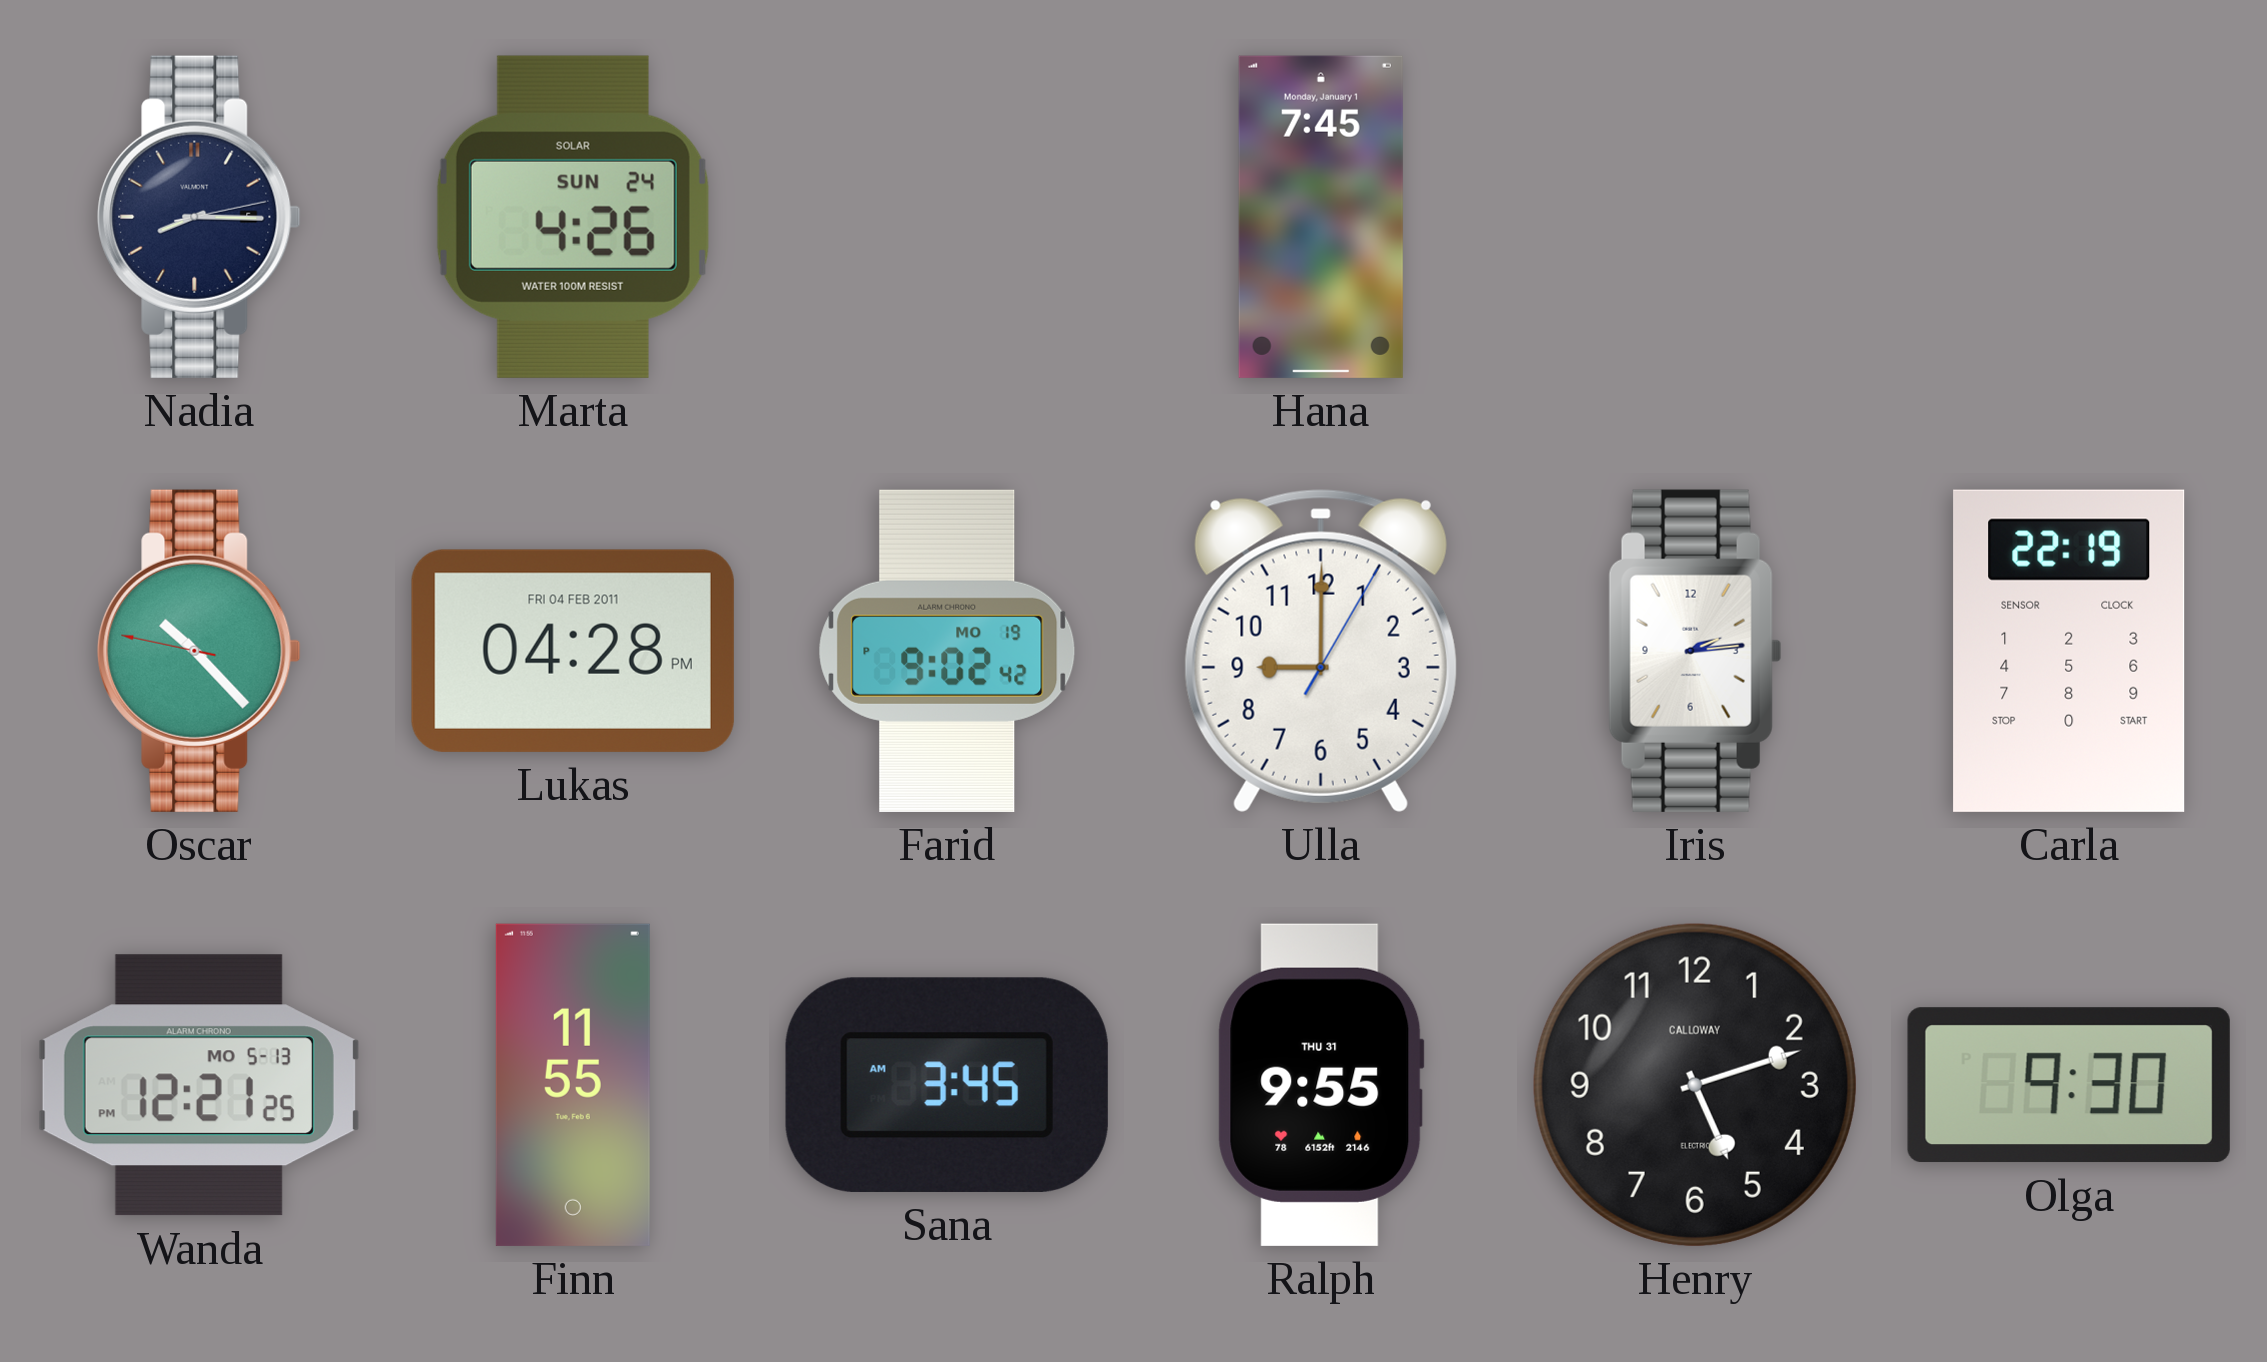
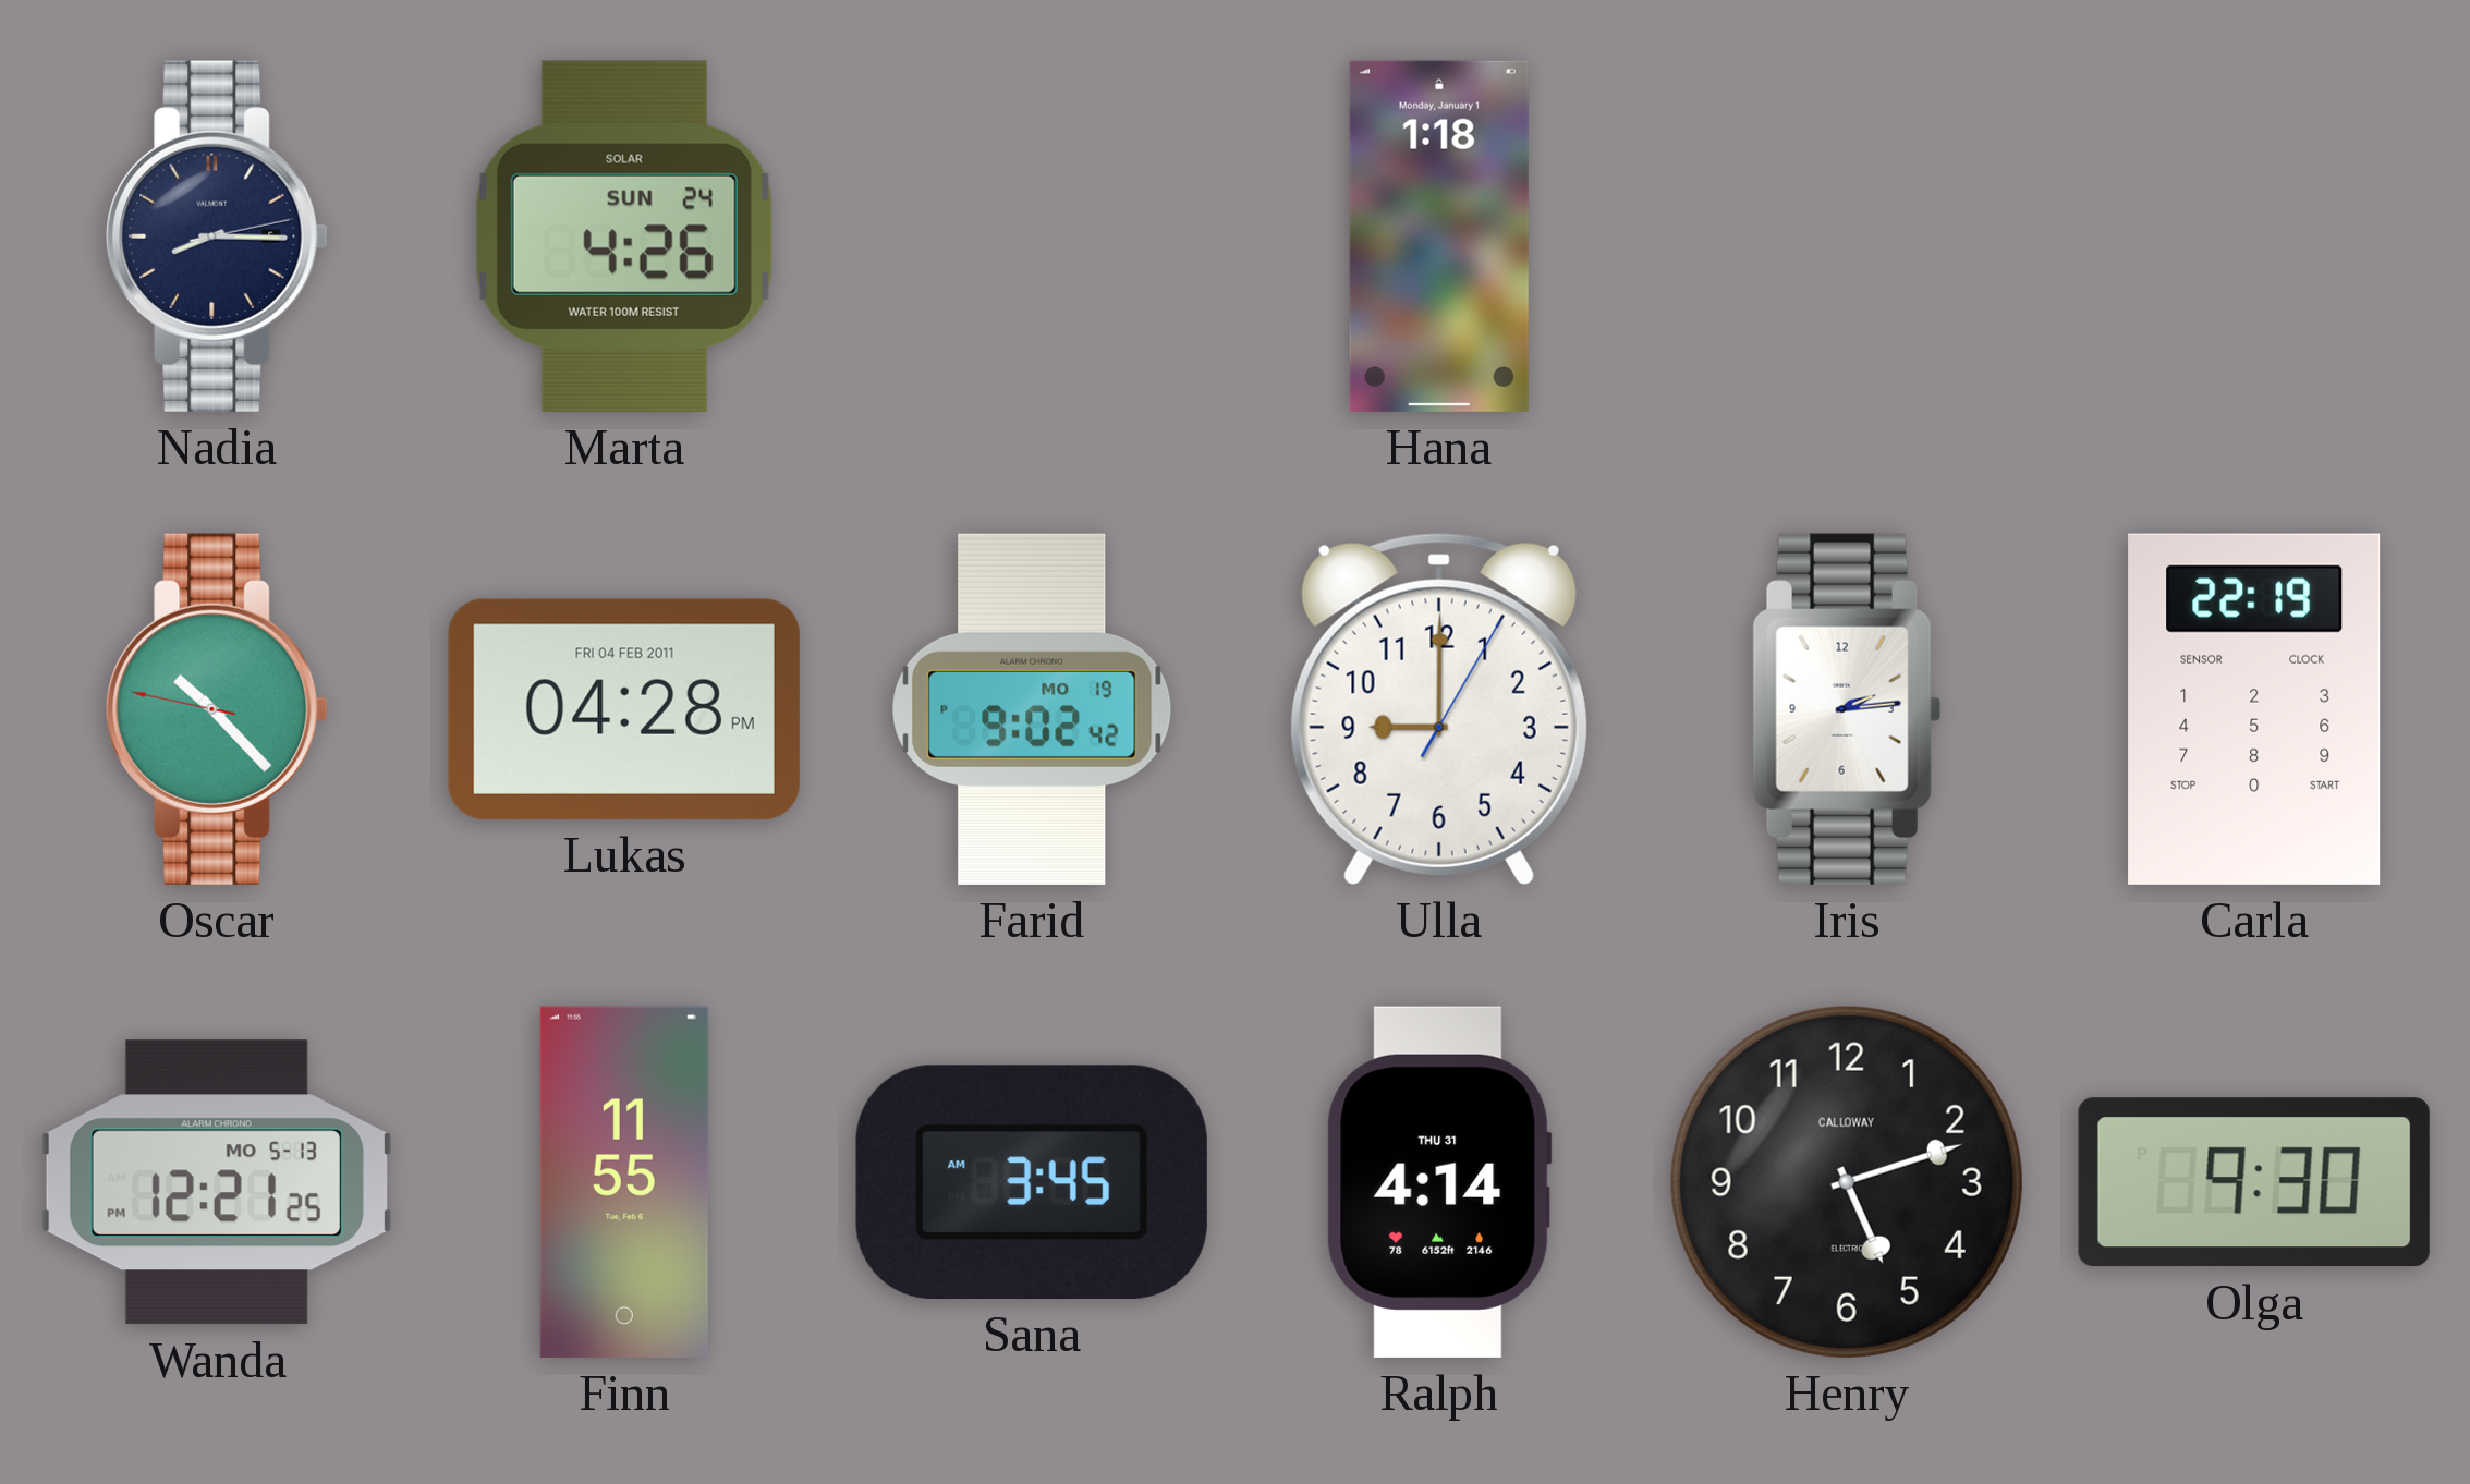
Hana: 7:45 -> 1:18 (1439, 236)
Ralph: 9:55 -> 4:14 (1439, 1182)
